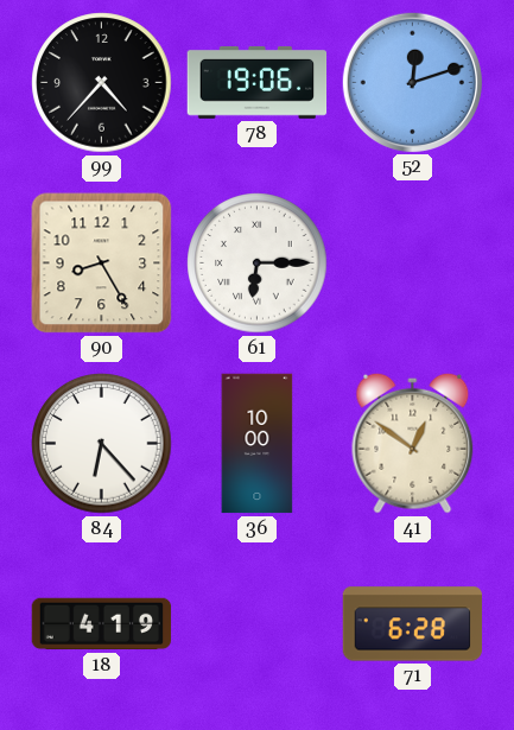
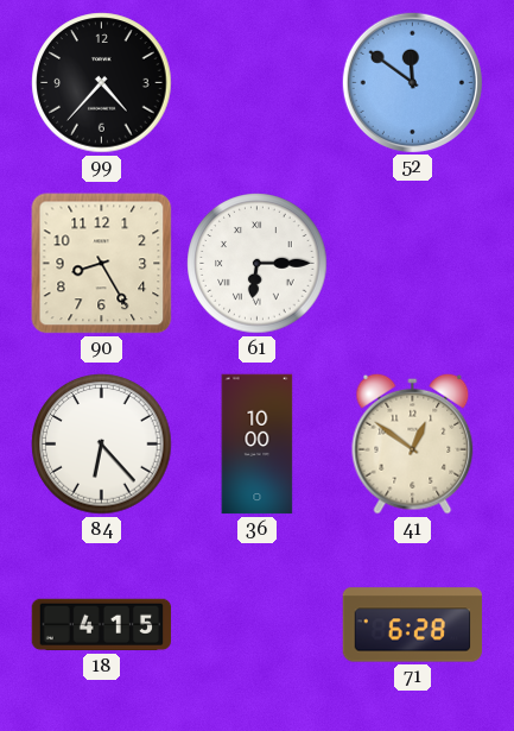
78: 19:06 -> none (258, 82)
52: 12:12 -> 11:51 (412, 82)
18: 4:19 -> 4:15 (102, 625)
